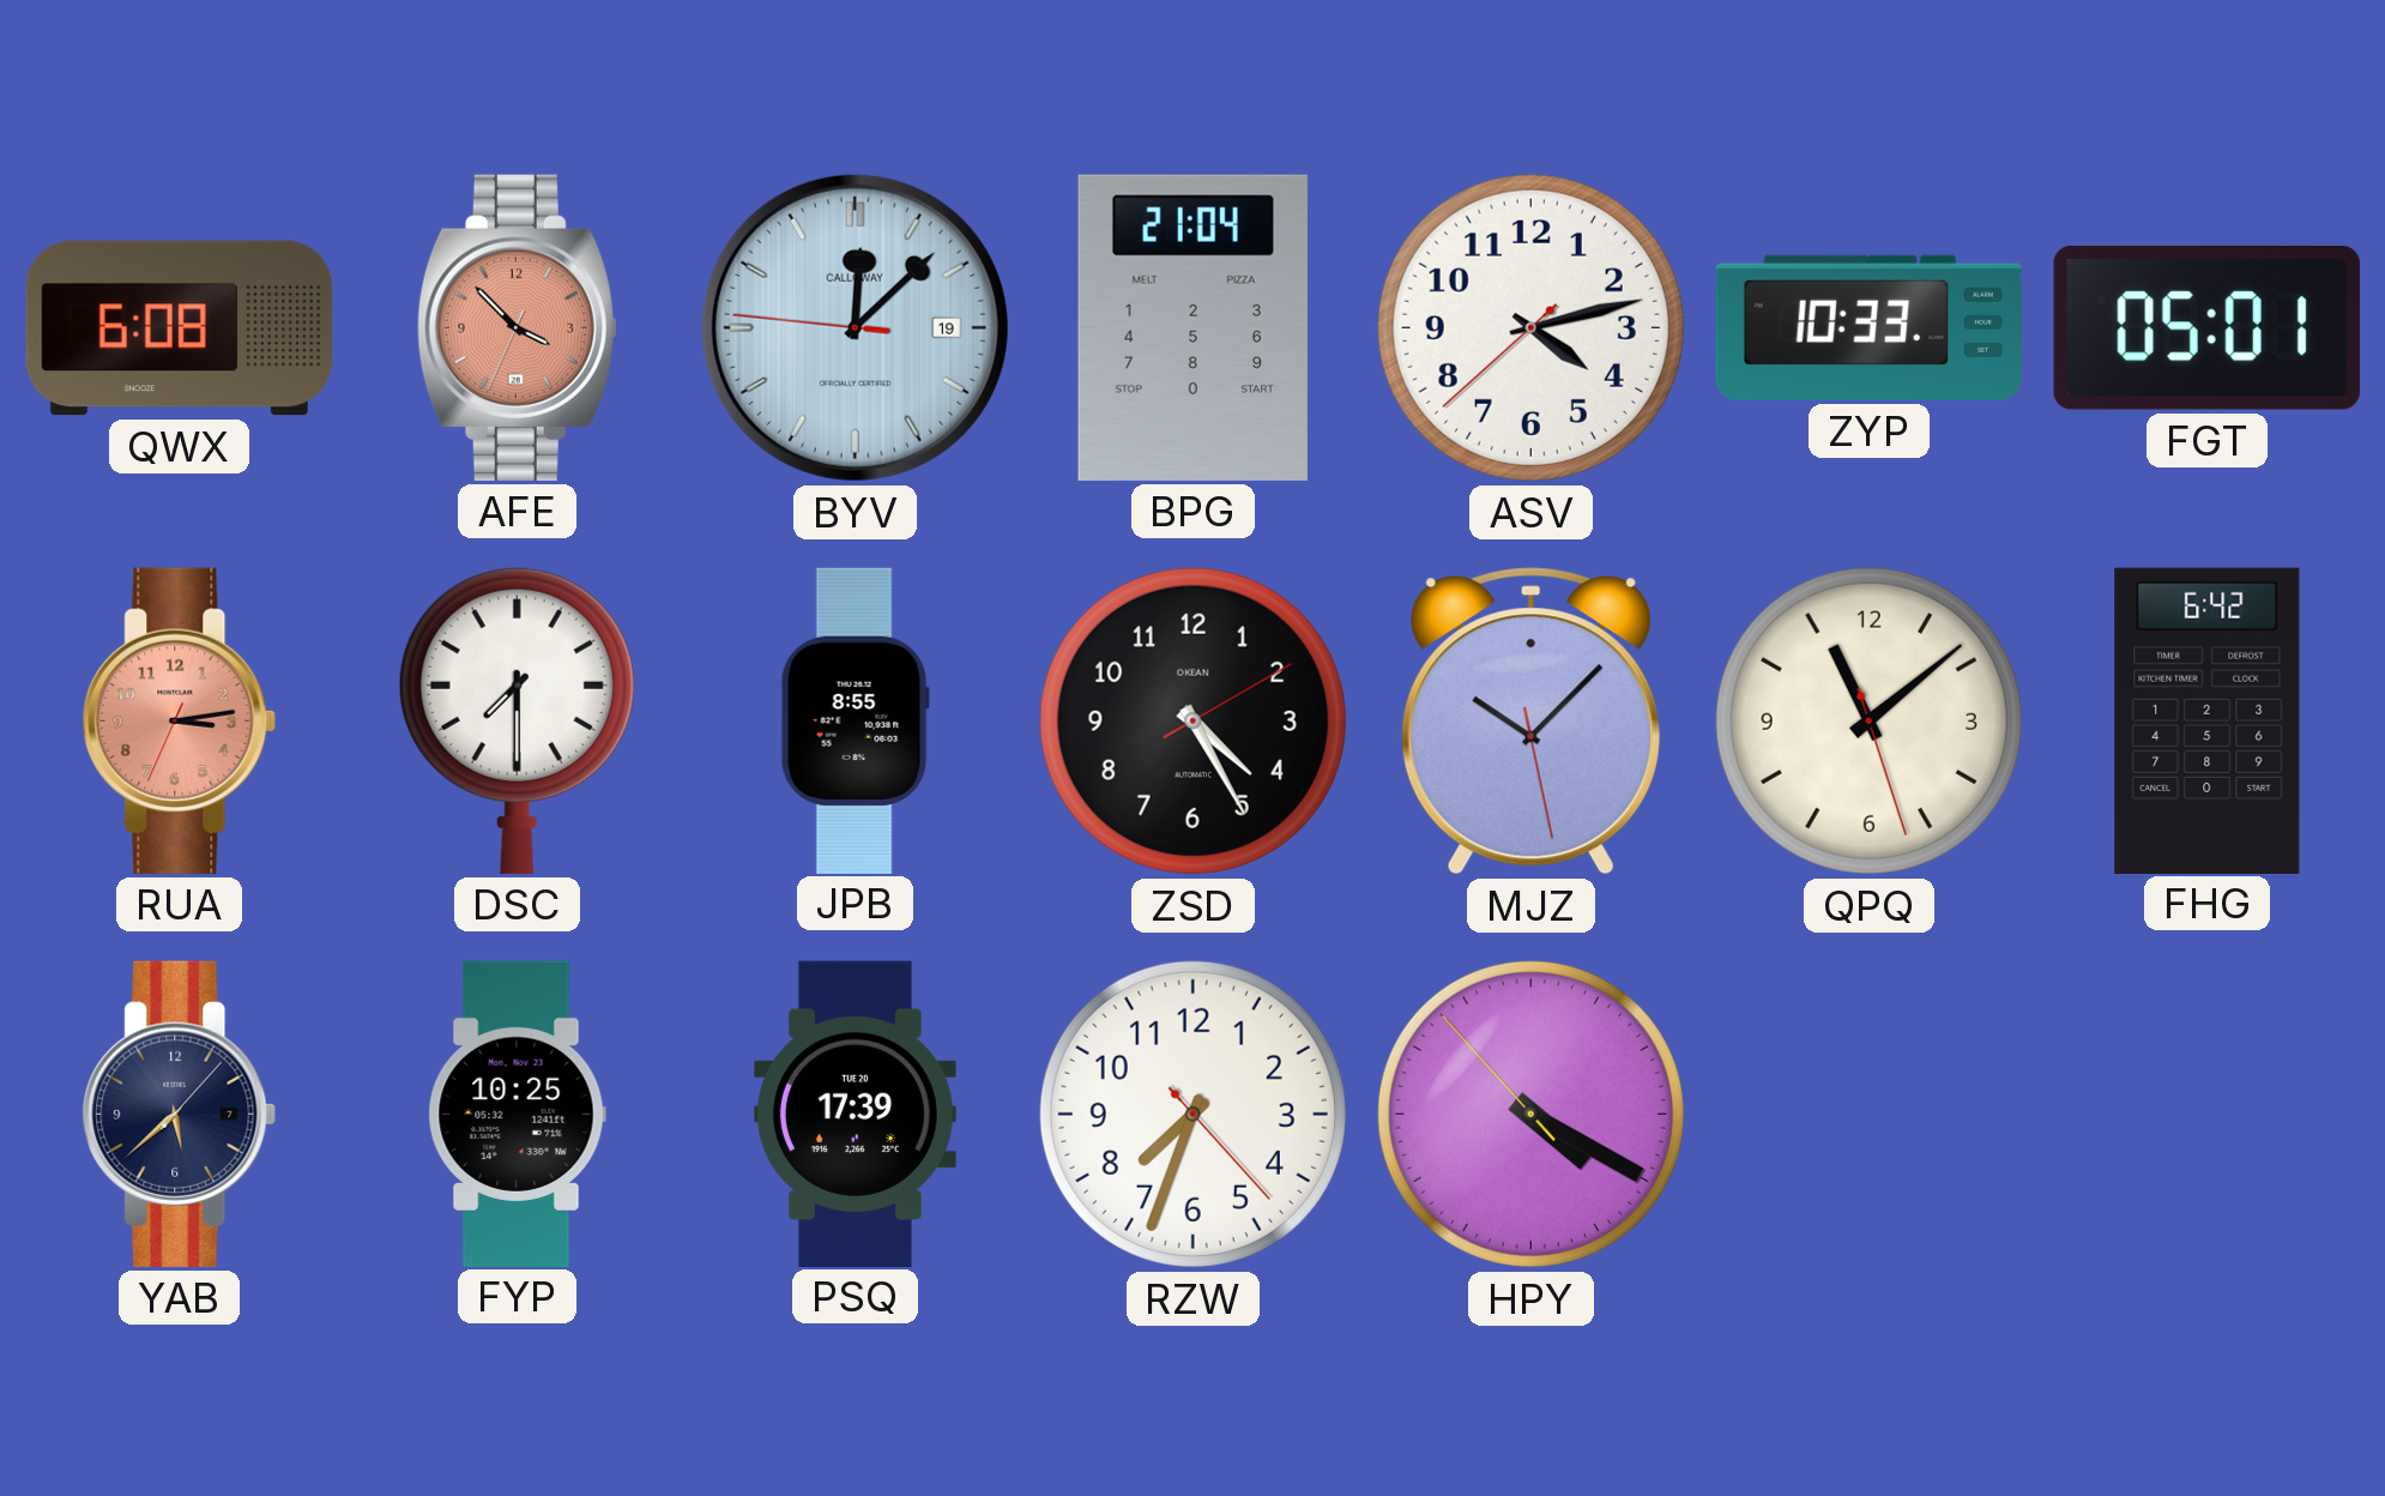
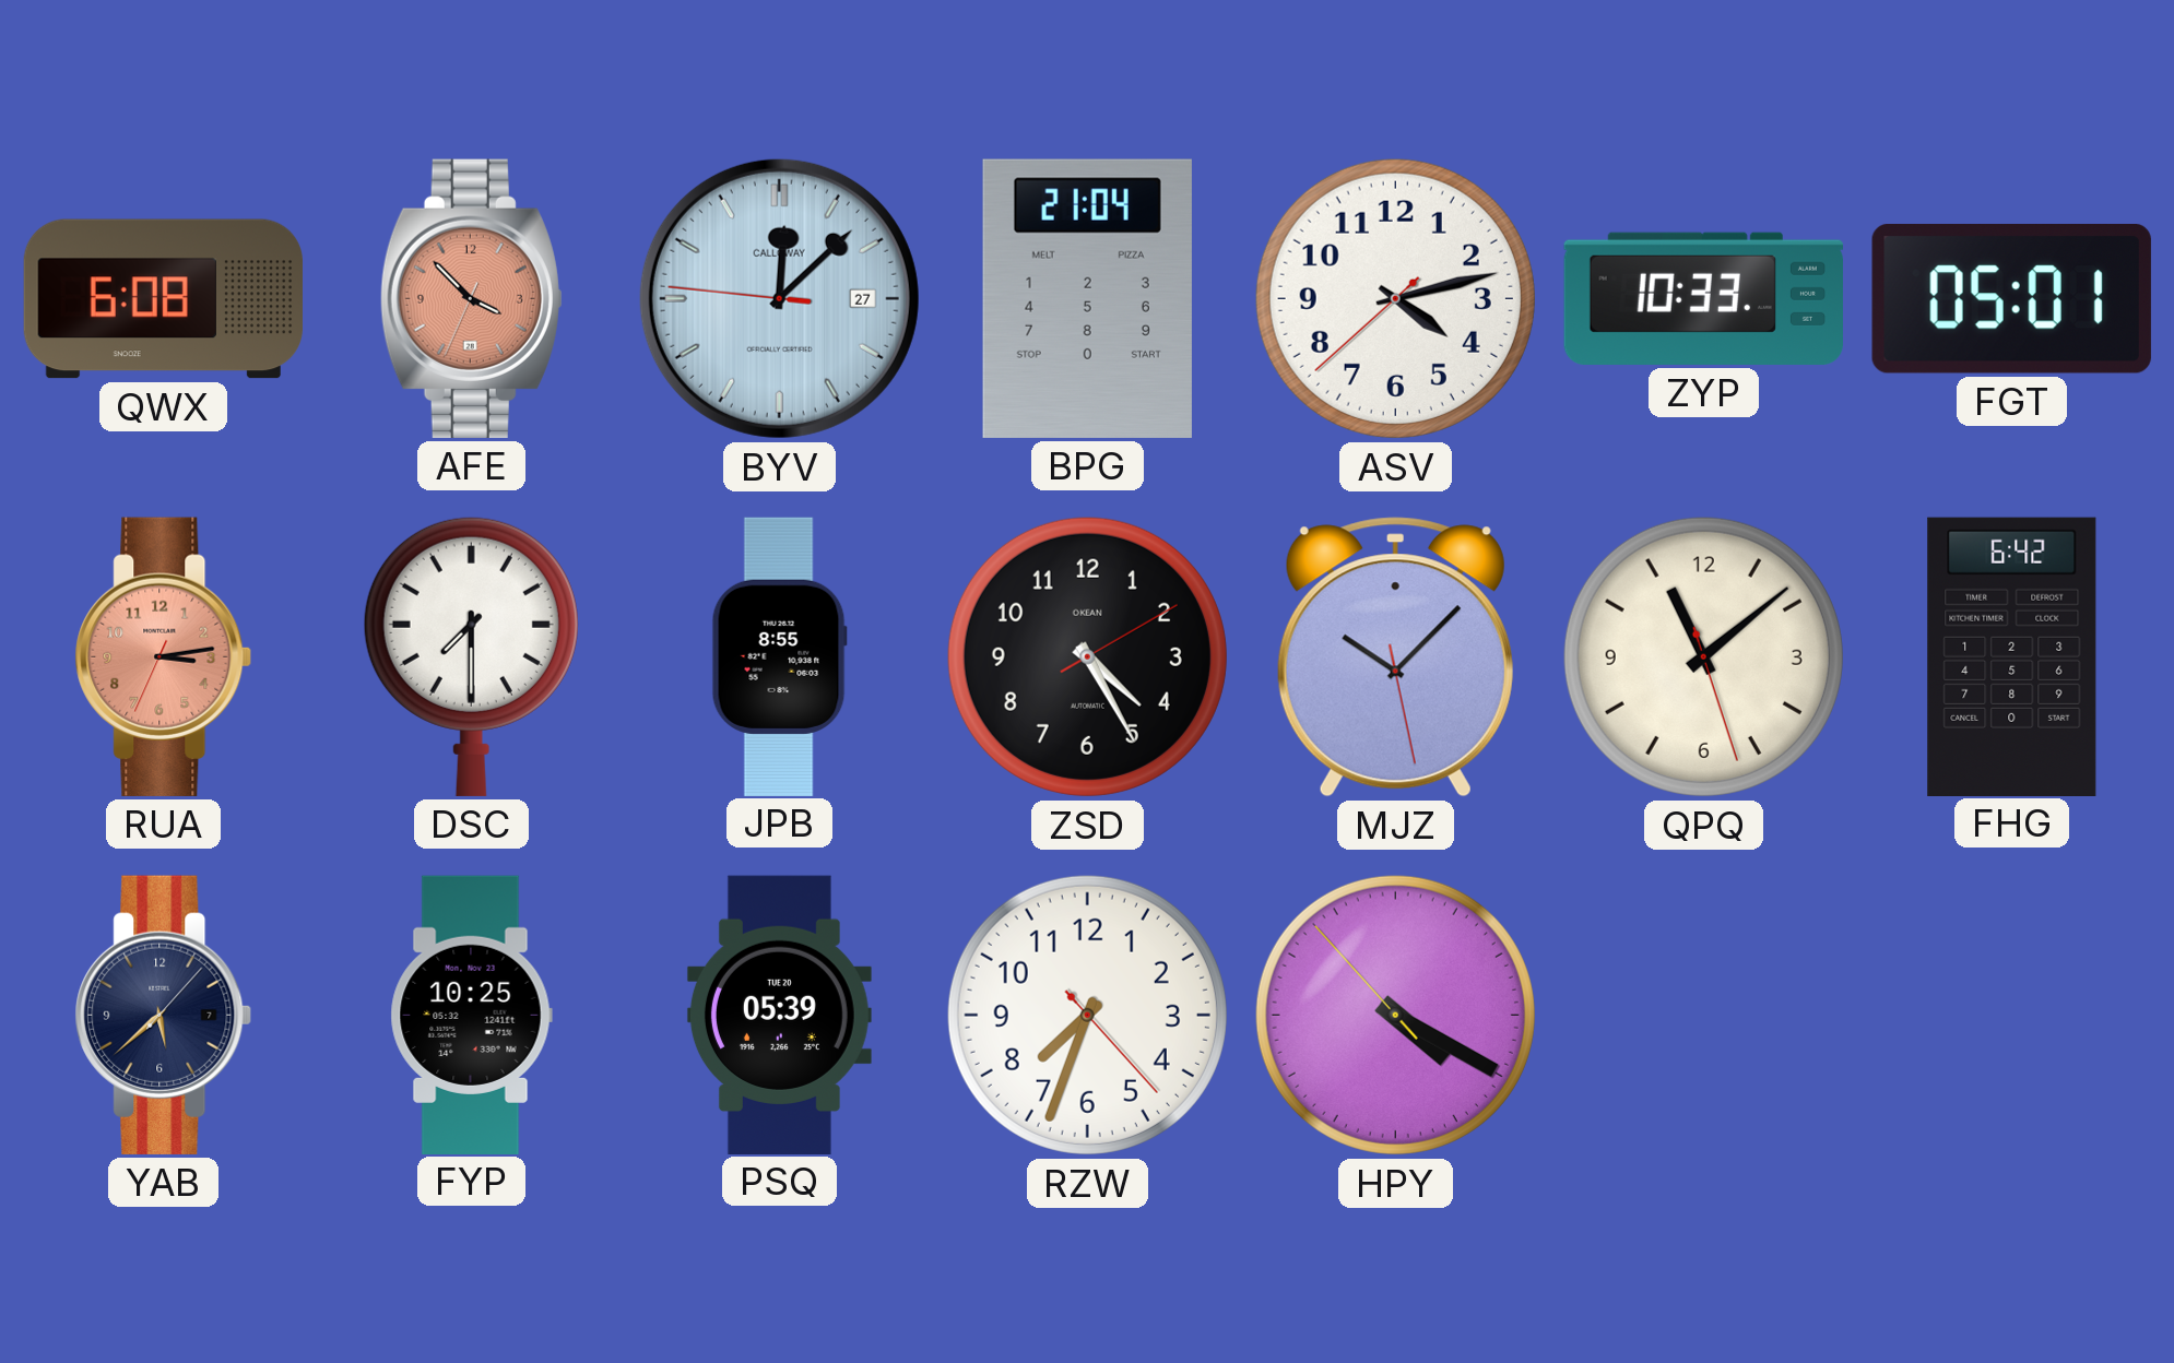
BYV date: 19 -> 27 (779, 298)
PSQ: 17:39 -> 05:39 (779, 1015)
